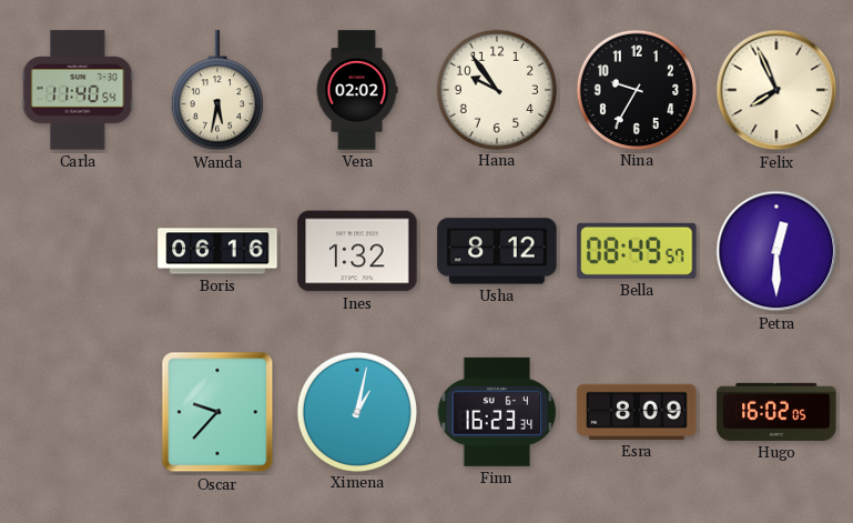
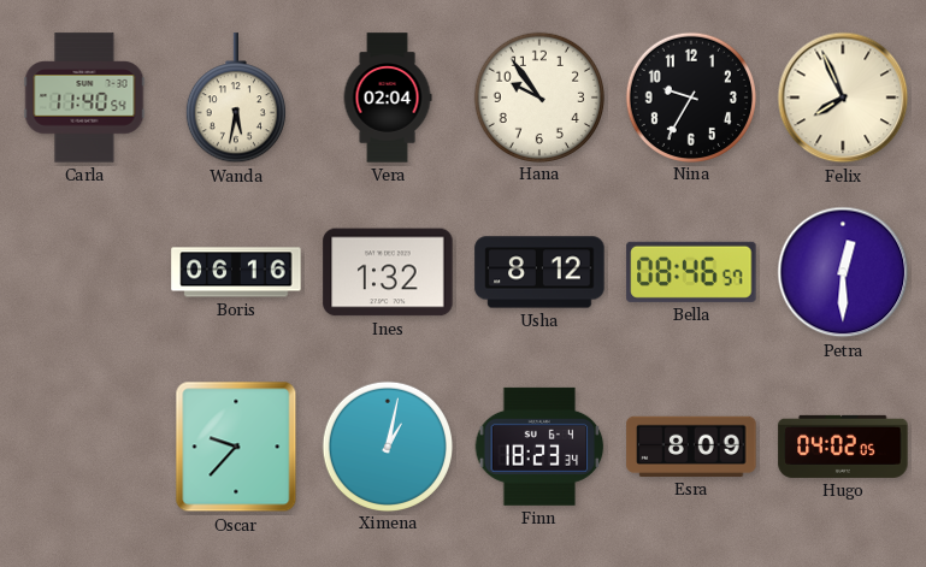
Vera: 02:02 -> 02:04 (388, 98)
Bella: 08:49 -> 08:46 (691, 272)
Finn: 16:23 -> 18:23 (539, 447)
Hugo: 16:02 -> 04:02 (843, 447)
